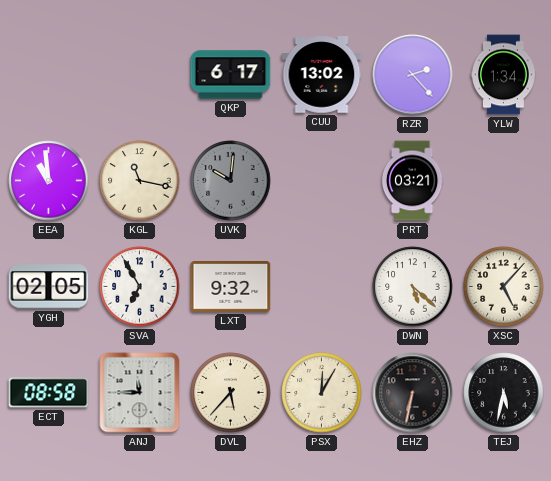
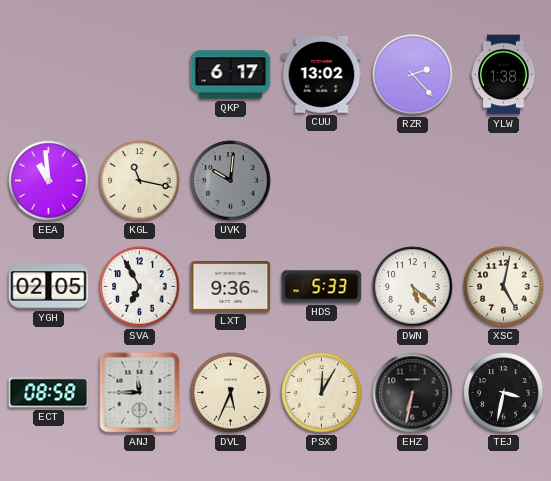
YLW: 1:34 -> 1:38 (504, 75)
PRT: 03:21 -> none (412, 181)
LXT: 9:32 -> 9:36 (231, 287)
HDS: none -> 5:33 (322, 287)
XSC: 5:07 -> 5:02 (504, 287)
DVL: 5:37 -> 5:34 (231, 393)
TEJ: 5:32 -> 3:32 (504, 393)
